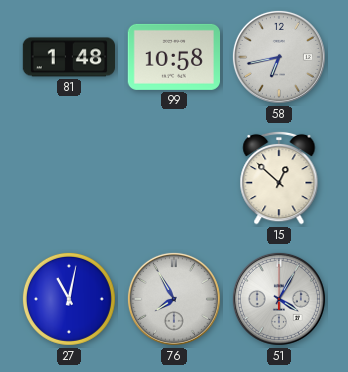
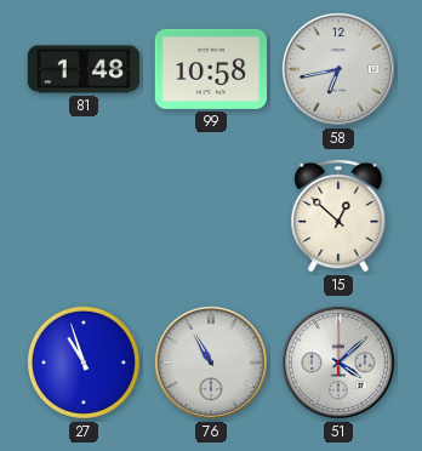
27: 11:02 -> 10:57 (84, 362)
76: 7:55 -> 10:55 (211, 362)
51: 4:05 -> 4:08 (338, 362)
